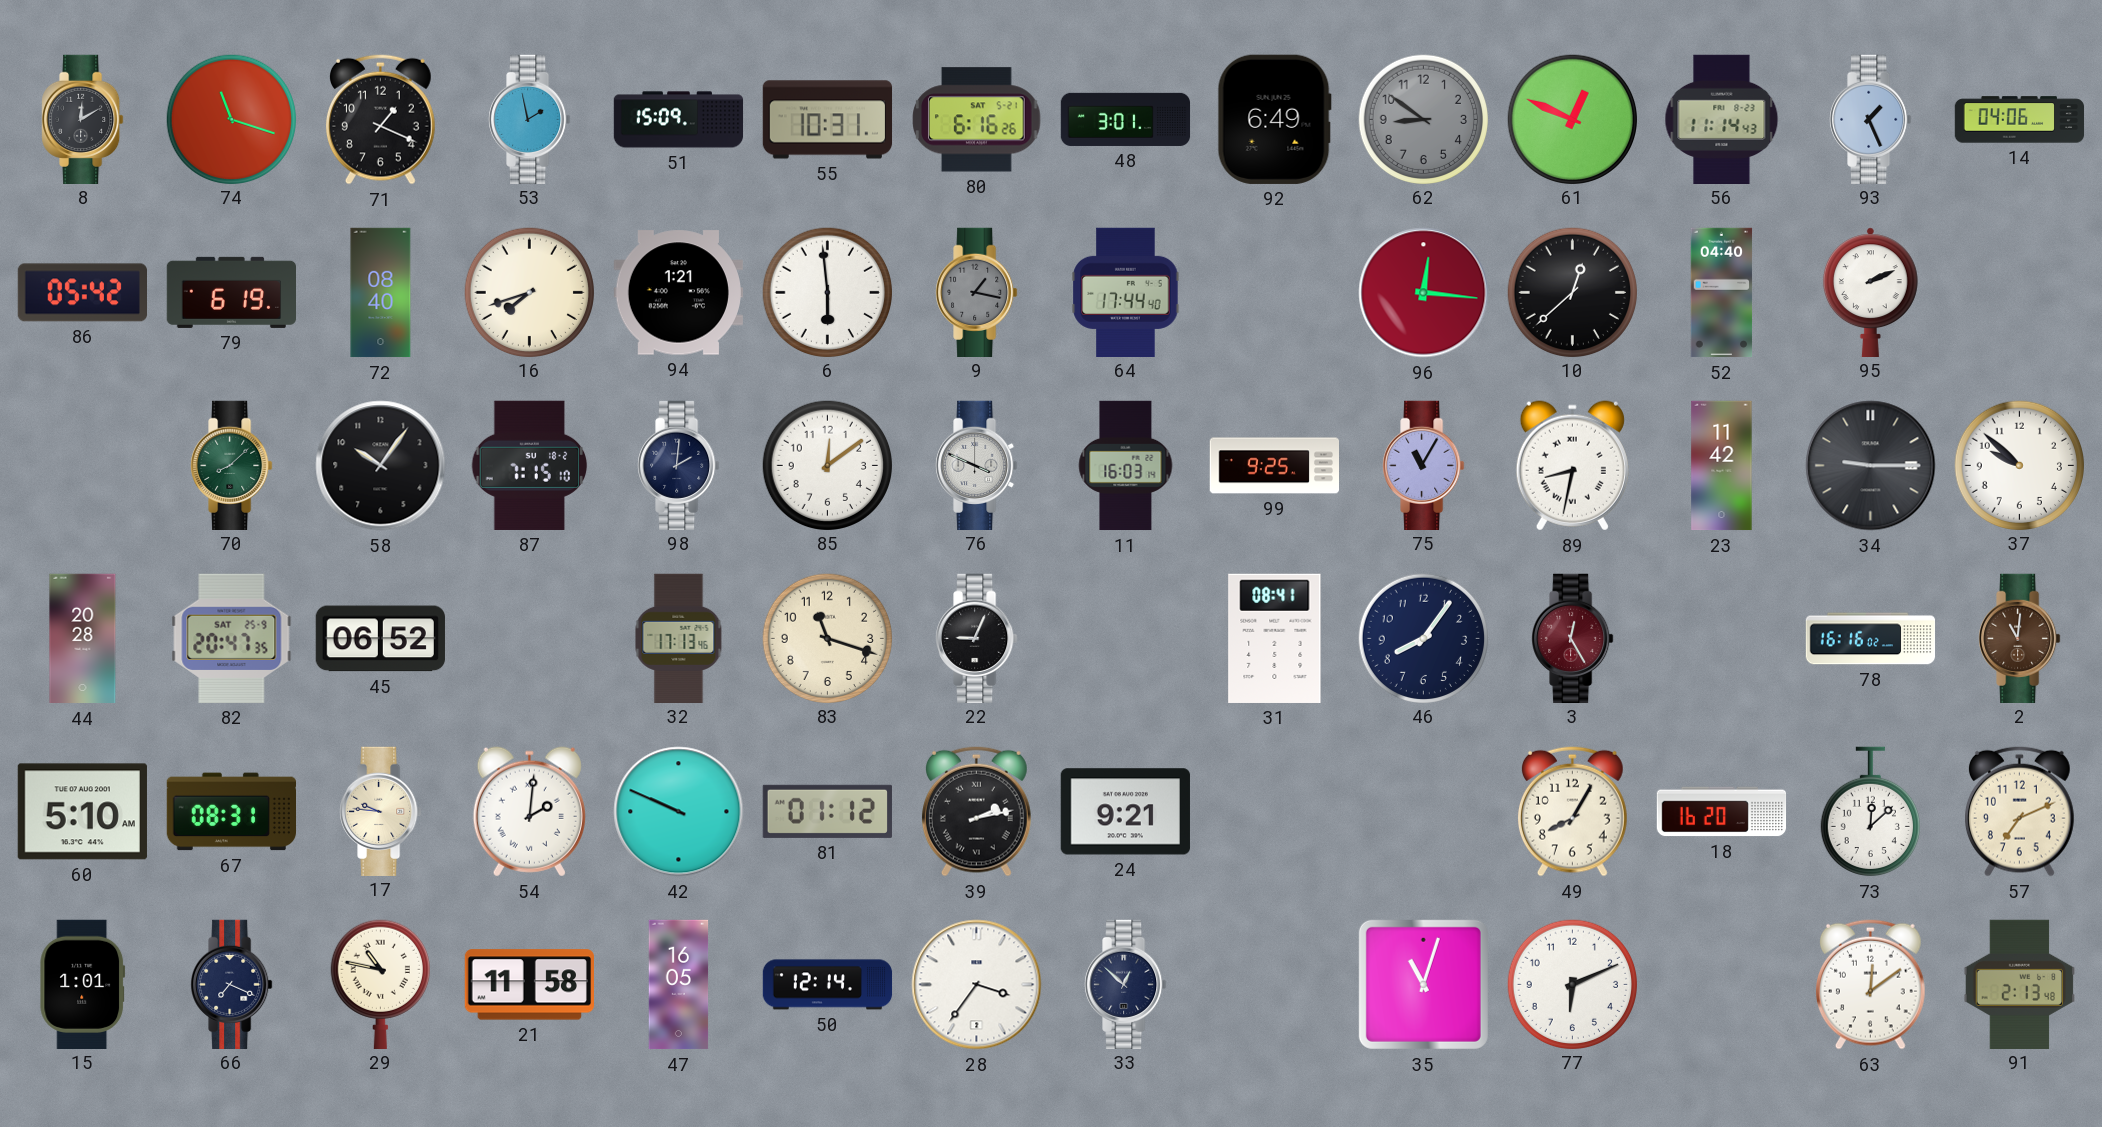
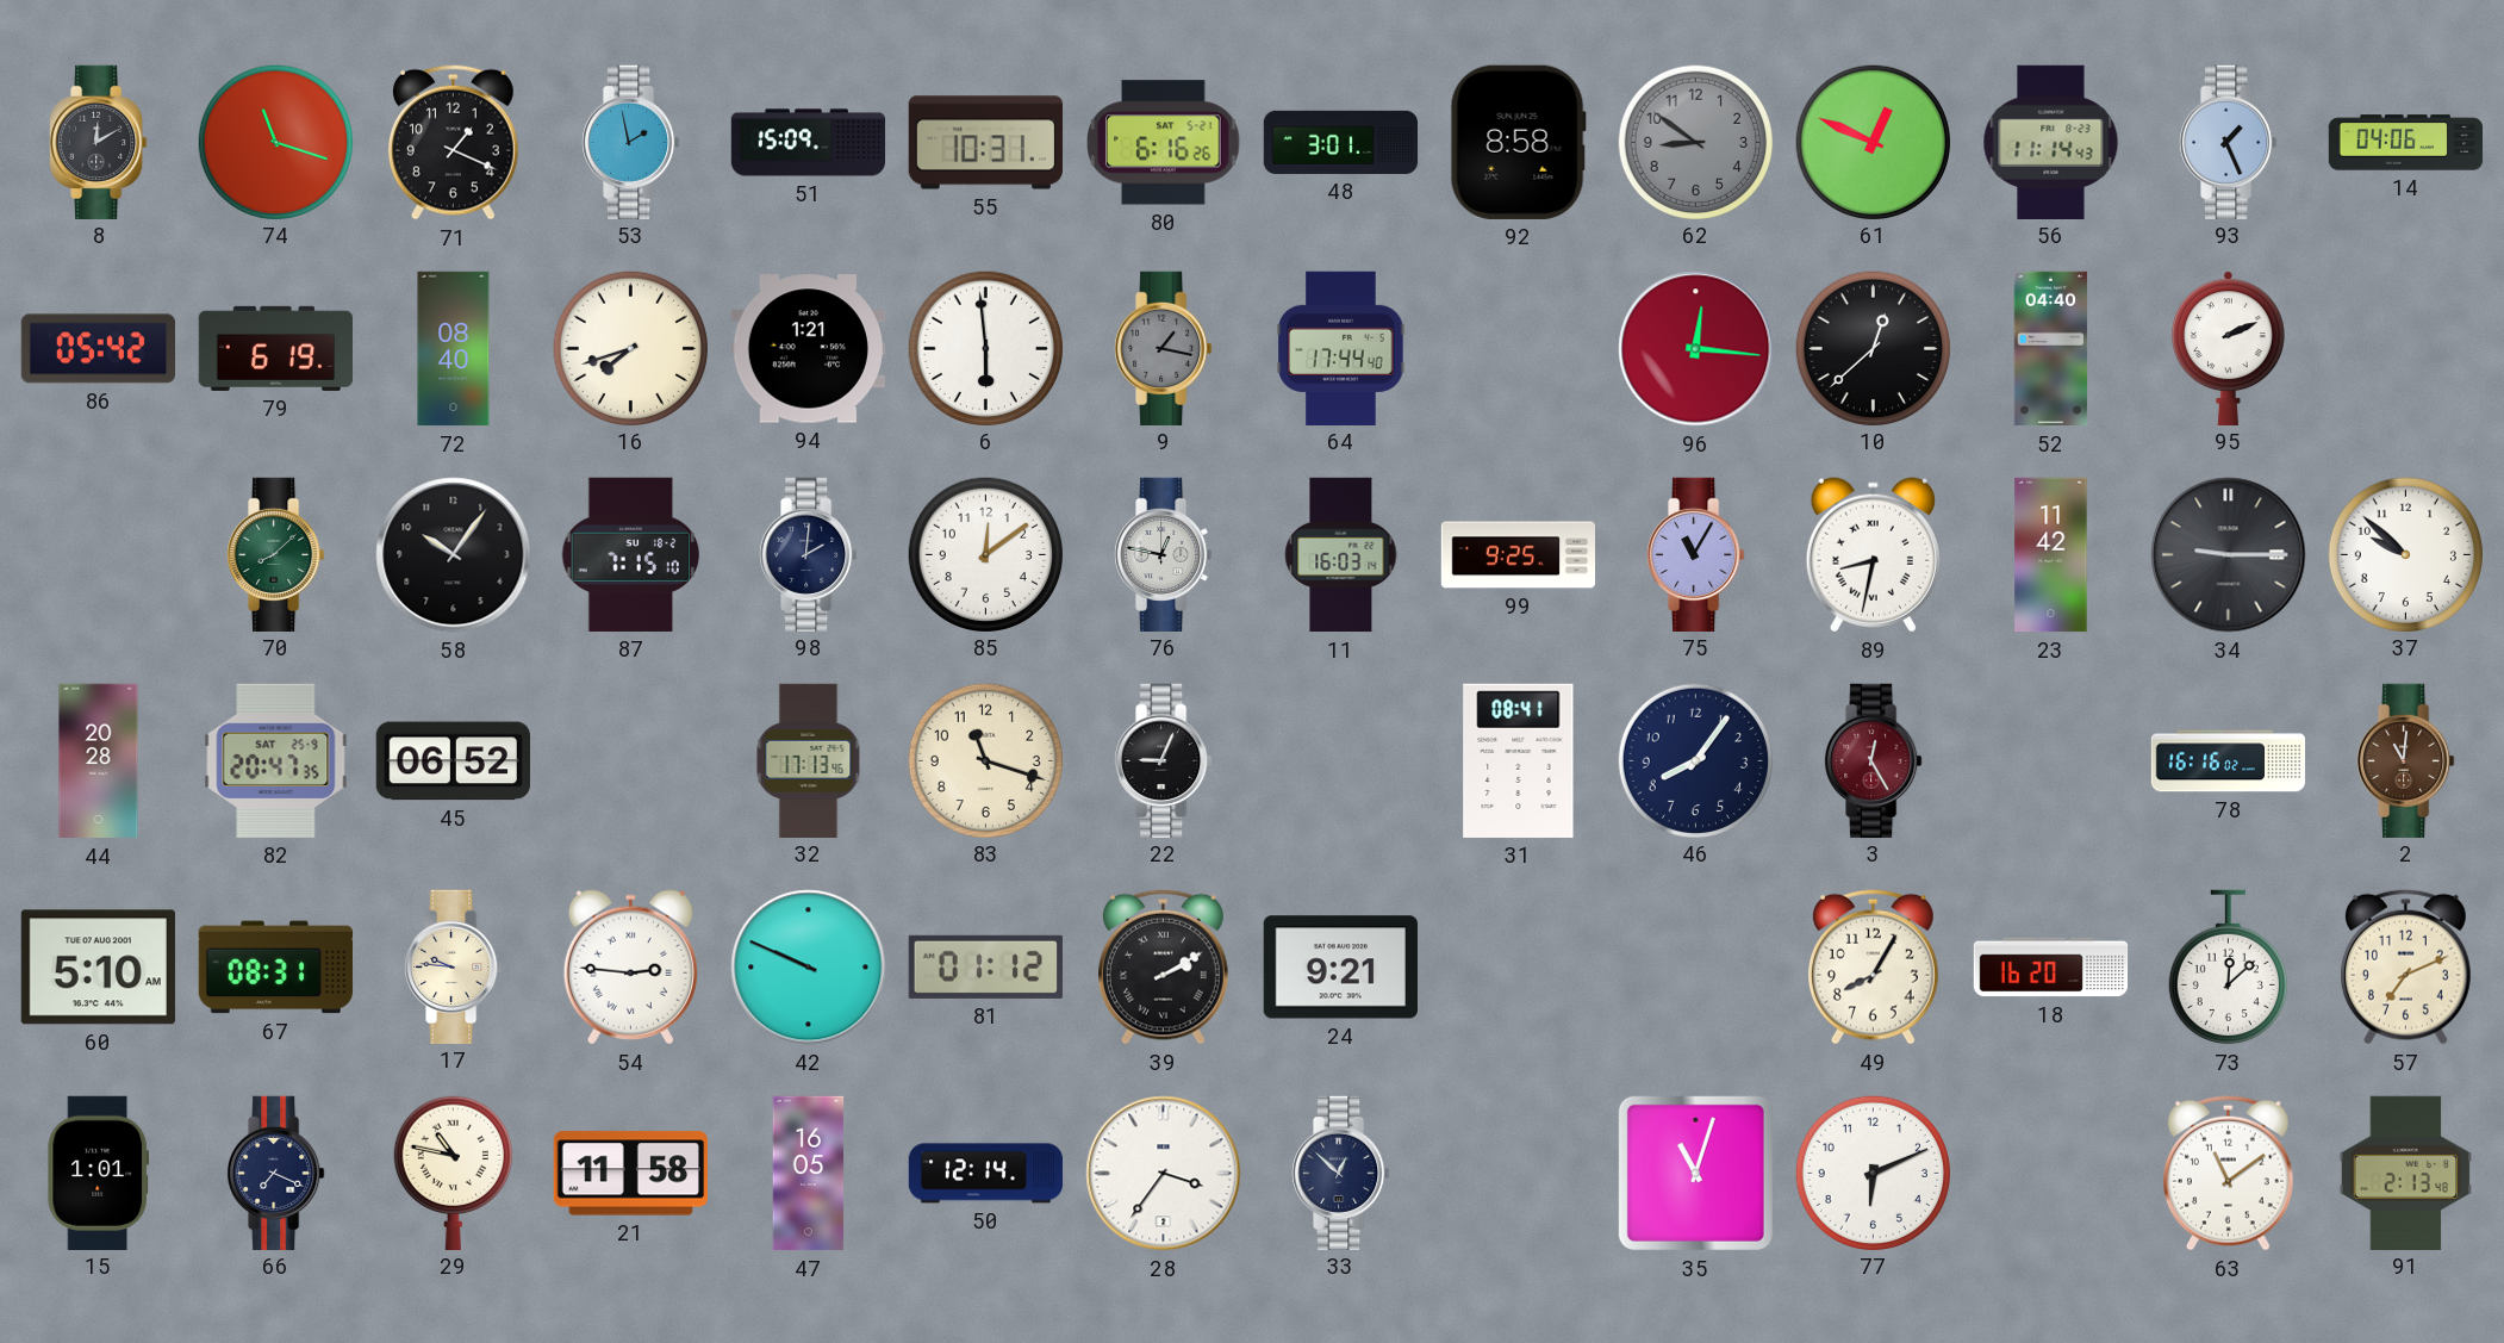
92: 6:49 -> 8:58 (1518, 142)
76: 3:49 -> 12:47 (1164, 554)
54: 2:01 -> 2:46 (630, 968)
39: 2:13 -> 2:10 (1163, 966)
63: 12:09 -> 11:09 (2228, 1173)
